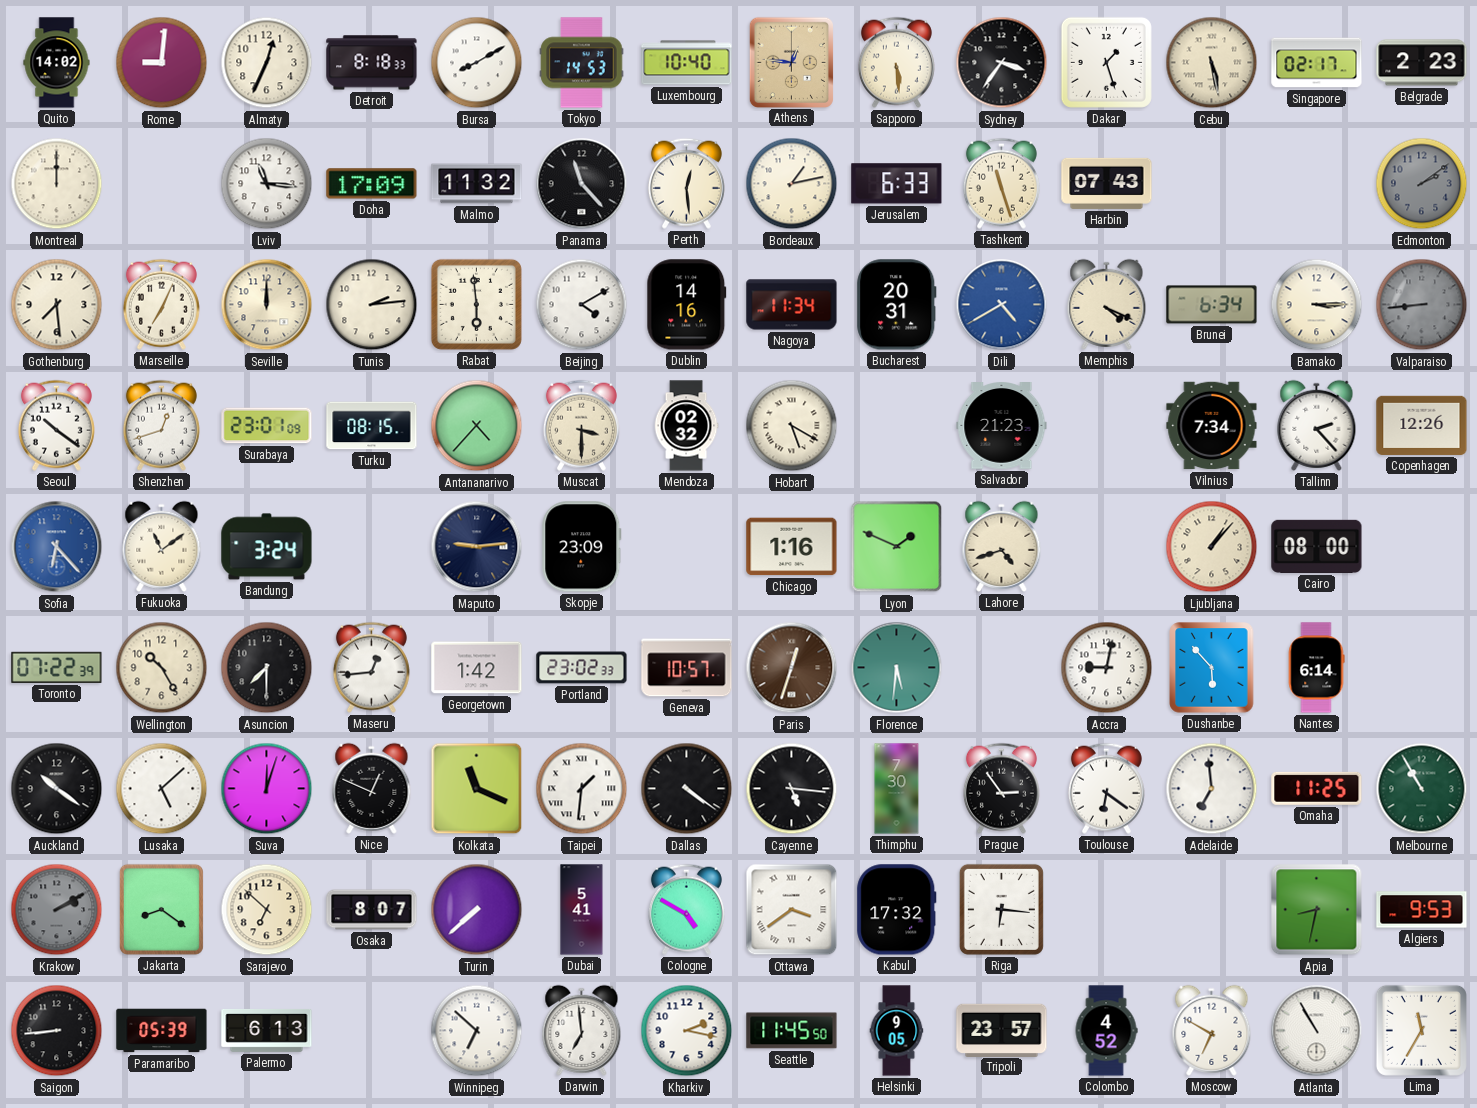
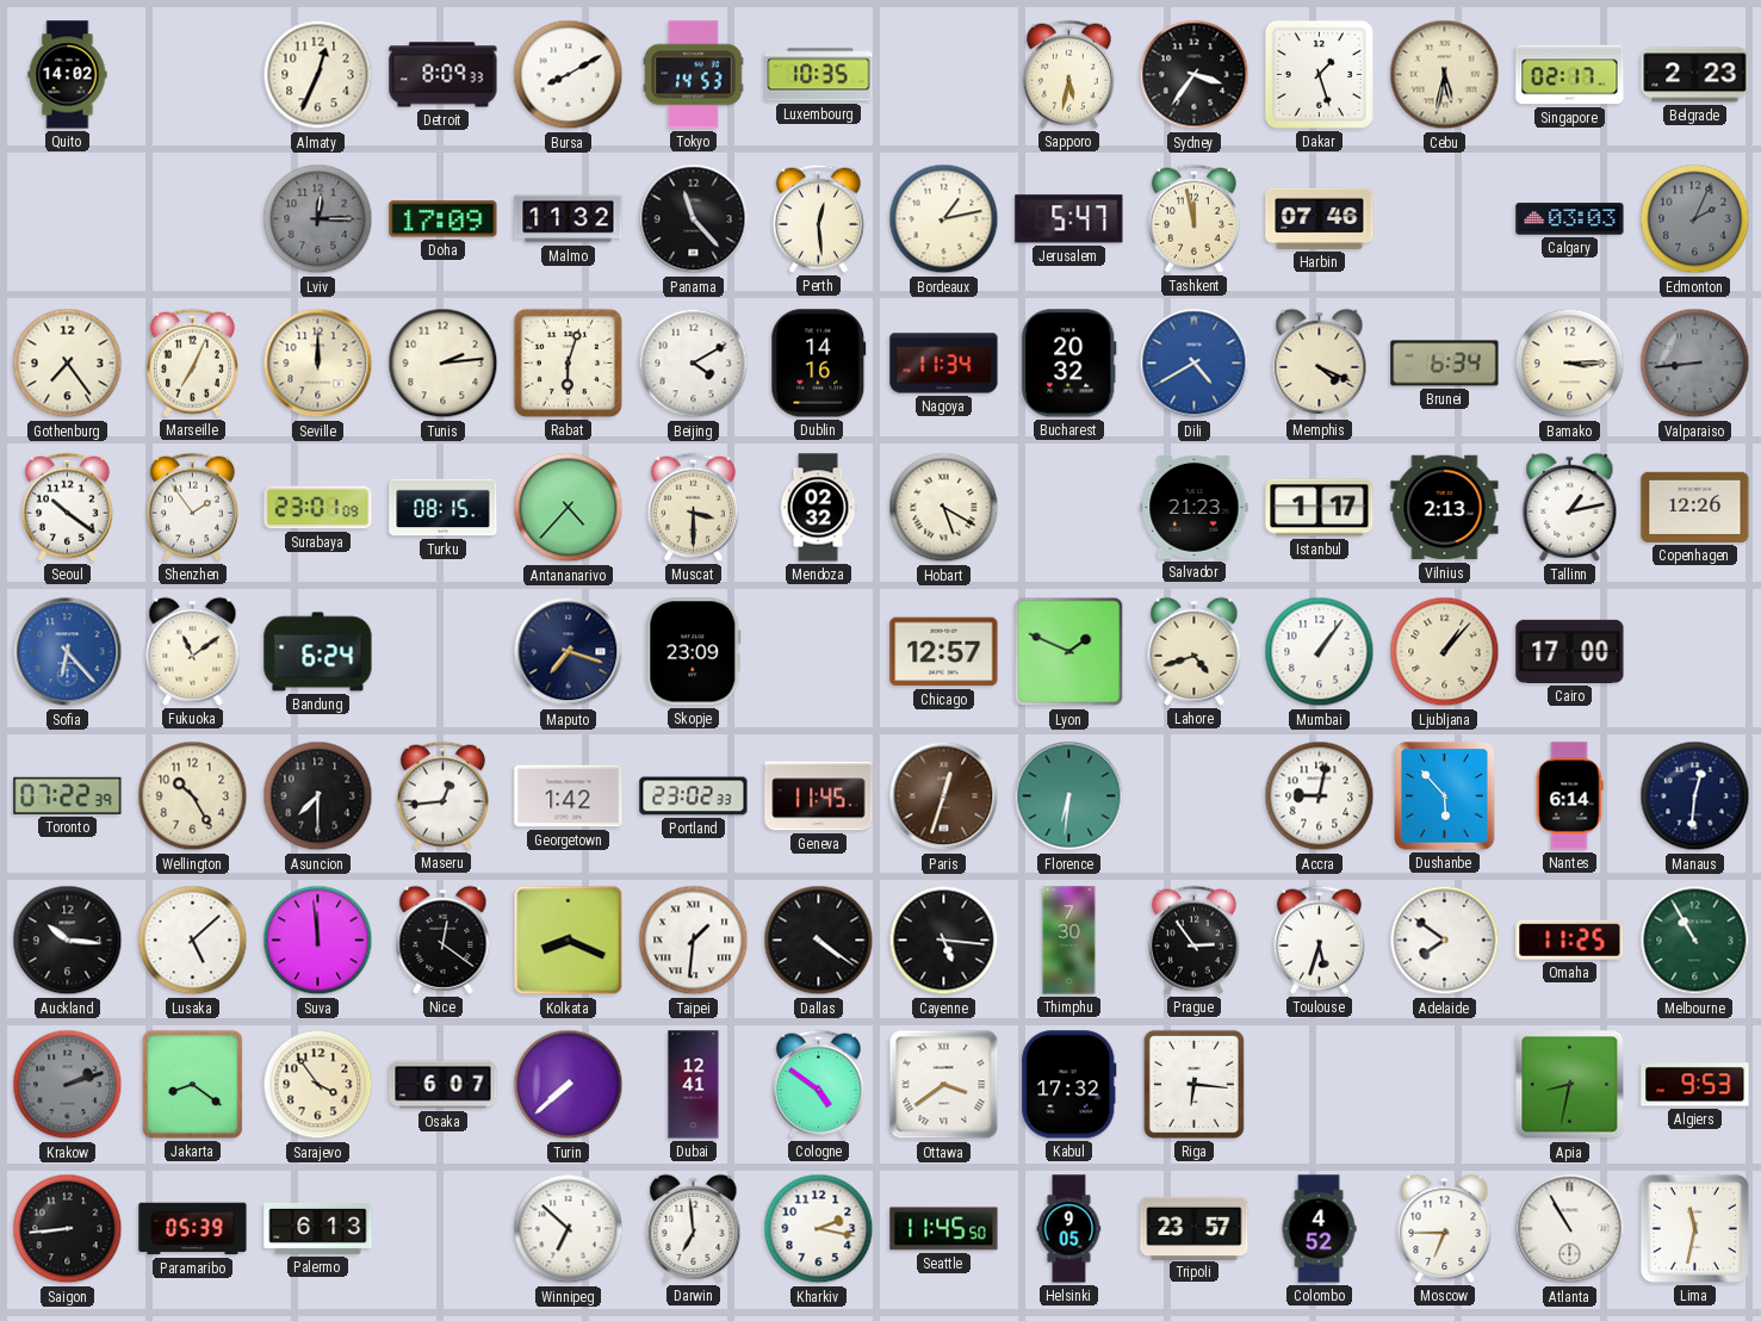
Rome: 9:01 -> none (162, 63)
Detroit: 8:18 -> 8:09 (444, 75)
Luxembourg: 10:40 -> 10:35 (819, 75)
Athens: 12:46 -> none (791, 62)
Sapporo: 5:29 -> 5:32 (1068, 74)
Cebu: 5:28 -> 5:32 (1445, 75)
Montreal: 12:00 -> none (57, 184)
Lviv: 11:16 -> 12:15 (318, 219)
Lviv dial: white -> grey (318, 219)
Jerusalem: 6:33 -> 5:47 (1069, 219)
Tashkent: 11:27 -> 11:58 (1193, 218)
Harbin: 07:43 -> 07:46 (1320, 218)
Calgary: none -> 03:03 (1570, 219)
Edmonton: 2:09 -> 2:04 (1695, 219)
Gothenburg: 7:29 -> 7:24 (68, 364)
Rabat: 5:59 -> 6:03 (568, 362)
Bucharest: 20:31 -> 20:32 (1069, 364)
Shenzhen: 12:42 -> 1:54 (192, 507)
Istanbul: none -> 1:17 (1320, 508)
Vilnius: 7:34 -> 2:13 (1445, 508)
Tallinn: 2:23 -> 1:13 (1570, 507)
Bandung: 3:24 -> 6:24 (318, 652)
Maputo: 9:14 -> 7:18 (569, 652)
Chicago: 1:16 -> 12:57 (944, 652)
Mumbai: none -> 1:06 (1320, 652)
Cairo: 08:00 -> 17:00 (1570, 651)
Geneva: 10:57 -> 11:45 (819, 796)
Florence: 5:31 -> 6:31 (1069, 796)
Manaus: none -> 12:31 (1695, 796)
Auckland: 10:21 -> 10:16 (68, 941)
Suva: 12:03 -> 11:59 (318, 941)
Nice: 12:49 -> 12:21 (444, 939)
Kolkata: 11:19 -> 8:19 (569, 941)
Toulouse: 6:21 -> 5:33 (1319, 939)
Adelaide: 6:59 -> 7:51 (1445, 941)
Krakow: 2:10 -> 2:12 (68, 1085)
Sarajevo: 6:52 -> 3:54 (318, 1085)
Osaka: 8:07 -> 6:07 (444, 1085)
Dubai: 5:41 -> 12:41 (694, 1085)
Cologne: 4:50 -> 4:51 (818, 1084)
Moscow: 6:50 -> 6:45 (1445, 1228)
Lima: 11:35 -> 11:32 (1694, 1228)
